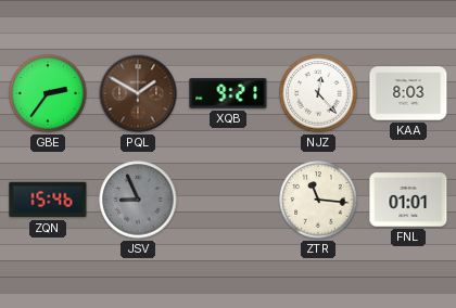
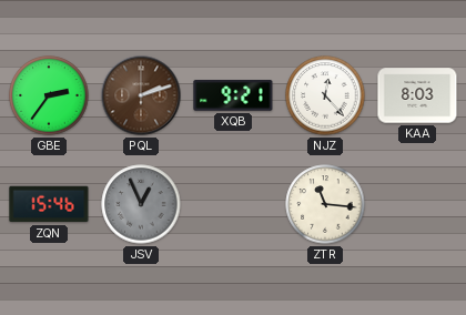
PQL: 1:50 -> 2:12 (141, 95)
JSV: 8:56 -> 12:56 (141, 204)
FNL: 01:01 -> none (408, 200)
